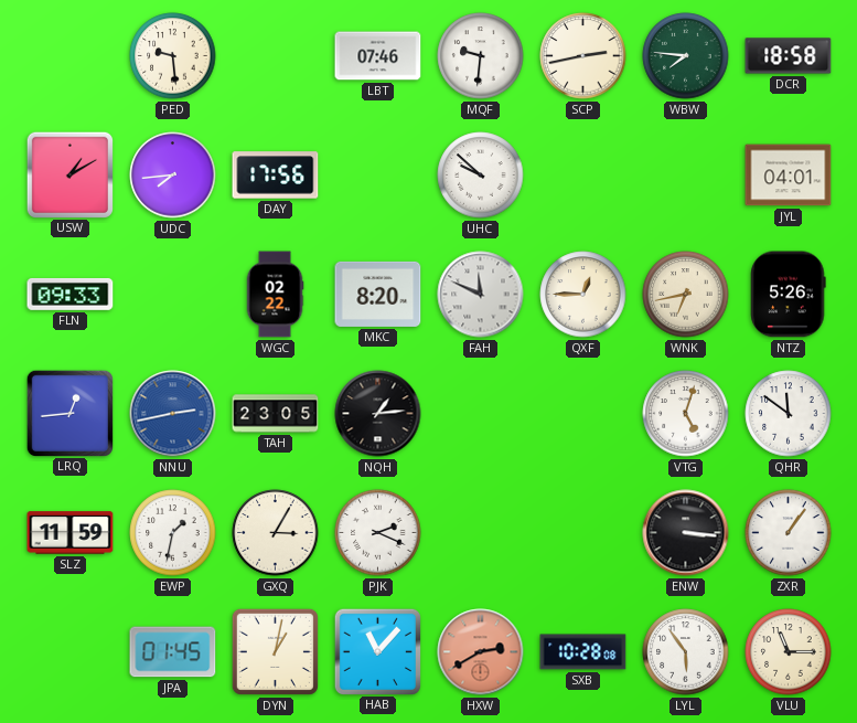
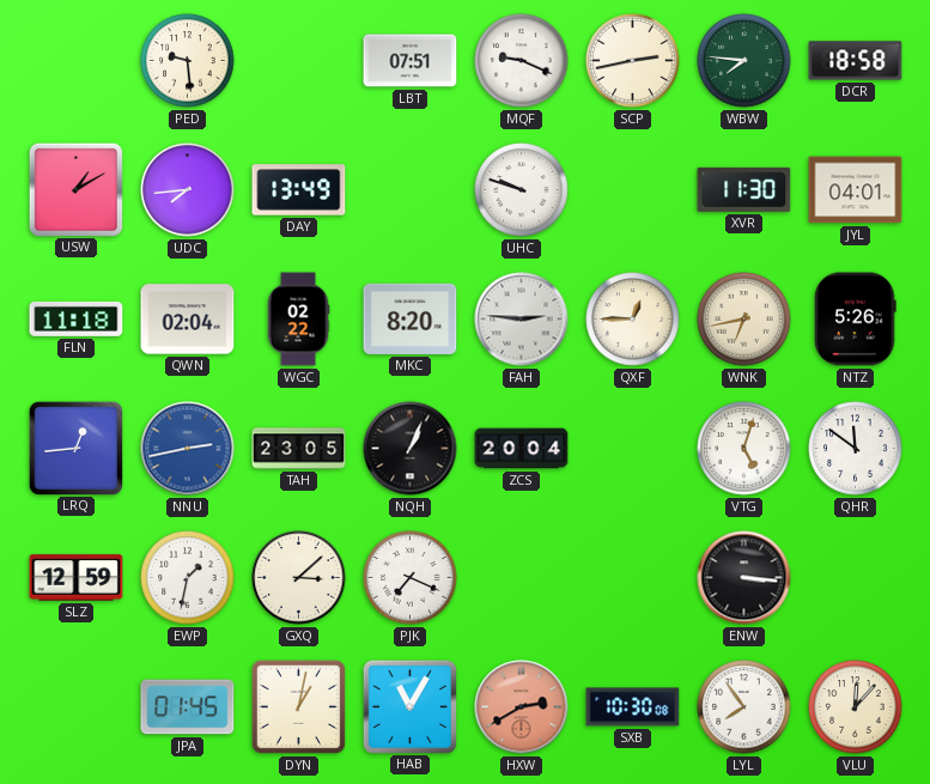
LBT: 07:46 -> 07:51 (411, 61)
MQF: 9:31 -> 9:19 (522, 61)
DAY: 17:56 -> 13:49 (299, 190)
UHC: 9:52 -> 9:48 (522, 190)
XVR: none -> 11:30 (744, 189)
FLN: 09:33 -> 11:18 (77, 318)
QWN: none -> 02:04 (188, 320)
FAH: 11:49 -> 2:46 (522, 320)
NQH: 1:14 -> 1:04 (411, 449)
ZCS: none -> 20:04 (522, 449)
SLZ: 11:59 -> 12:59 (77, 578)
GXQ: 3:05 -> 3:08 (299, 578)
PJK: 2:19 -> 7:19 (411, 578)
ZXR: 1:06 -> none (789, 533)
HAB: 11:07 -> 11:05 (409, 706)
SXB: 10:28 -> 10:30 (633, 707)
LYL: 5:54 -> 7:54 (744, 707)
VLU: 11:15 -> 12:07 (856, 707)
